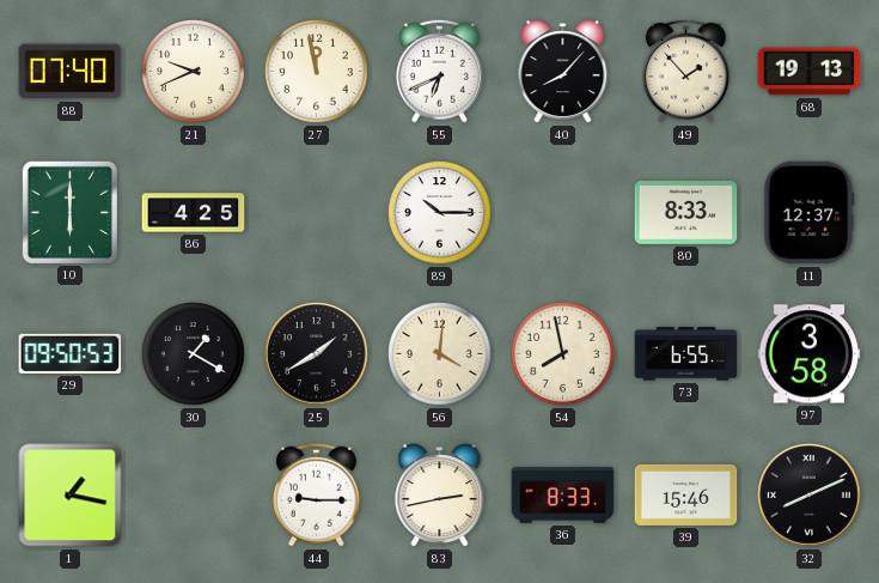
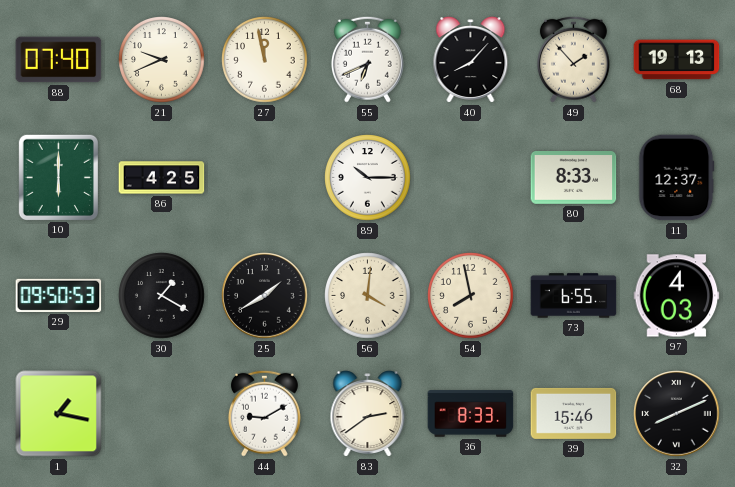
97: 3:58 -> 4:03 (677, 296)
44: 9:15 -> 9:10 (264, 413)
83: 2:43 -> 2:39 (368, 414)
